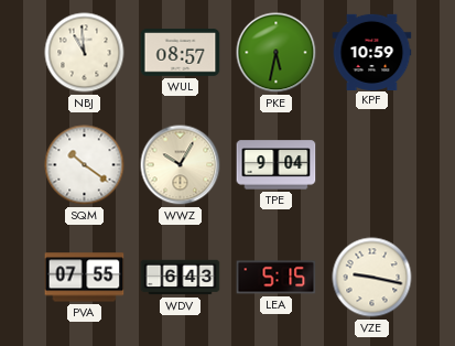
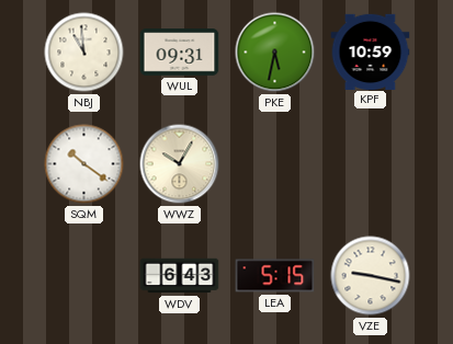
WUL: 08:57 -> 09:31 (180, 53)
TPE: 9:04 -> none (277, 165)
PVA: 07:55 -> none (85, 278)
